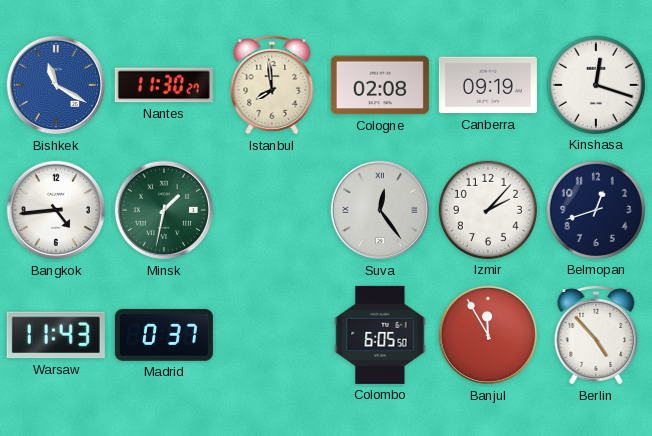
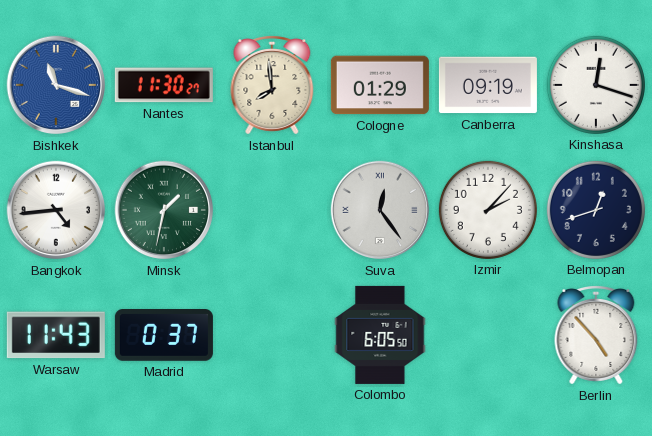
Bishkek: 11:20 -> 11:18 (56, 85)
Cologne: 02:08 -> 01:29 (380, 85)
Banjul: 11:55 -> none (488, 335)
